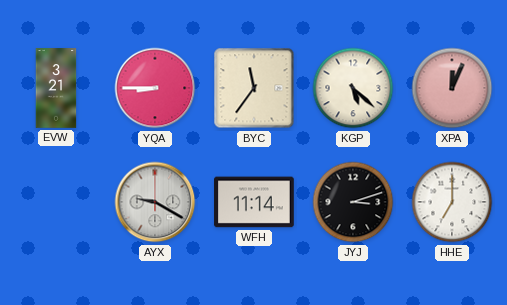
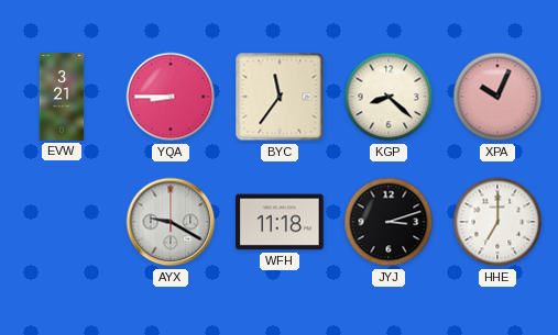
KGP: 5:22 -> 8:22 (389, 97)
XPA: 12:04 -> 10:04 (497, 97)
WFH: 11:14 -> 11:18 (280, 222)
